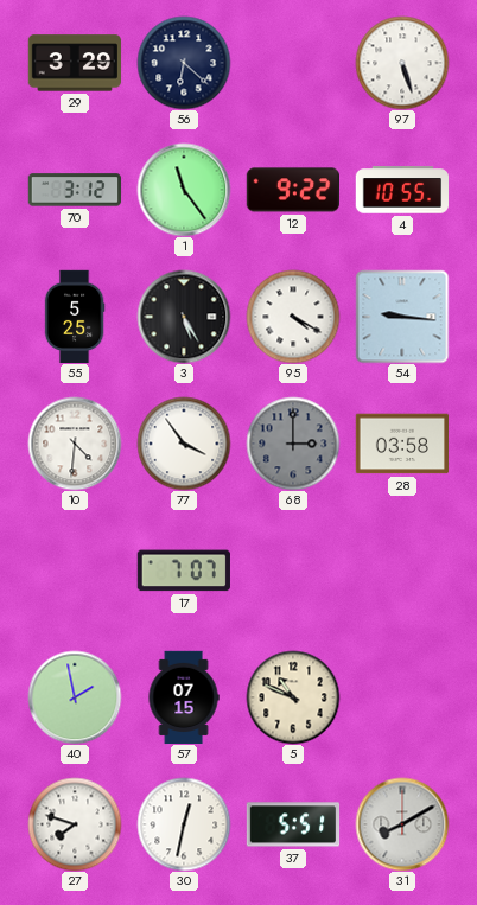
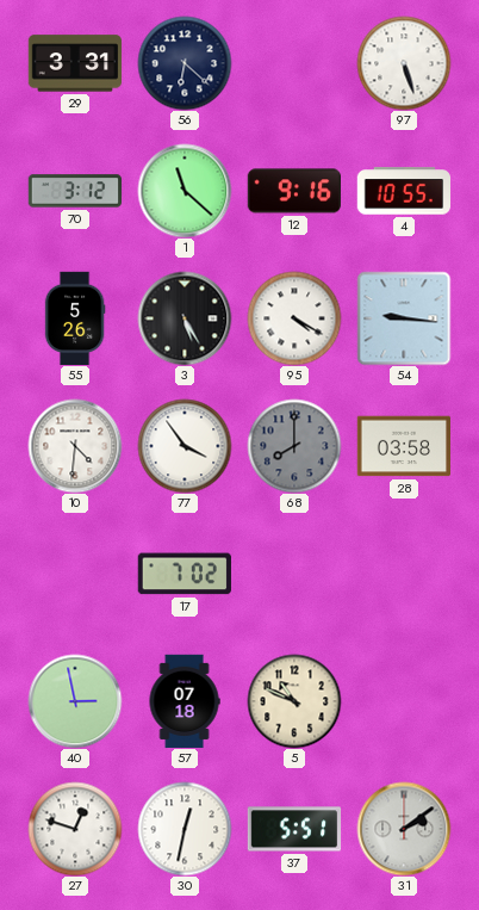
29: 3:29 -> 3:31 (75, 63)
1: 11:24 -> 11:22 (185, 191)
12: 9:22 -> 9:16 (293, 191)
55: 5:25 -> 5:26 (75, 318)
68: 3:00 -> 8:00 (294, 446)
17: 7:07 -> 7:02 (185, 574)
40: 1:58 -> 2:58 (75, 701)
57: 07:15 -> 07:18 (185, 701)
27: 7:48 -> 12:48 (75, 829)
31: 8:10 -> 2:09 (404, 829)
